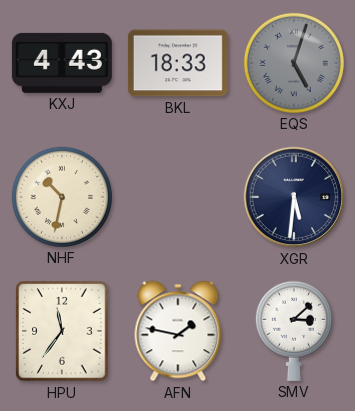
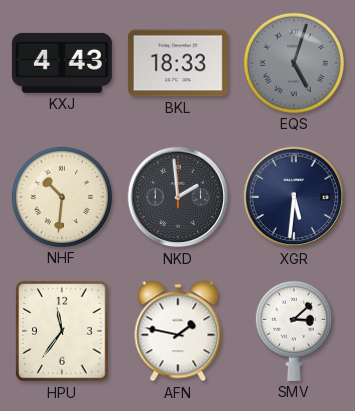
NHF: 10:32 -> 10:31 (62, 197)
NKD: none -> 1:59 (178, 197)
